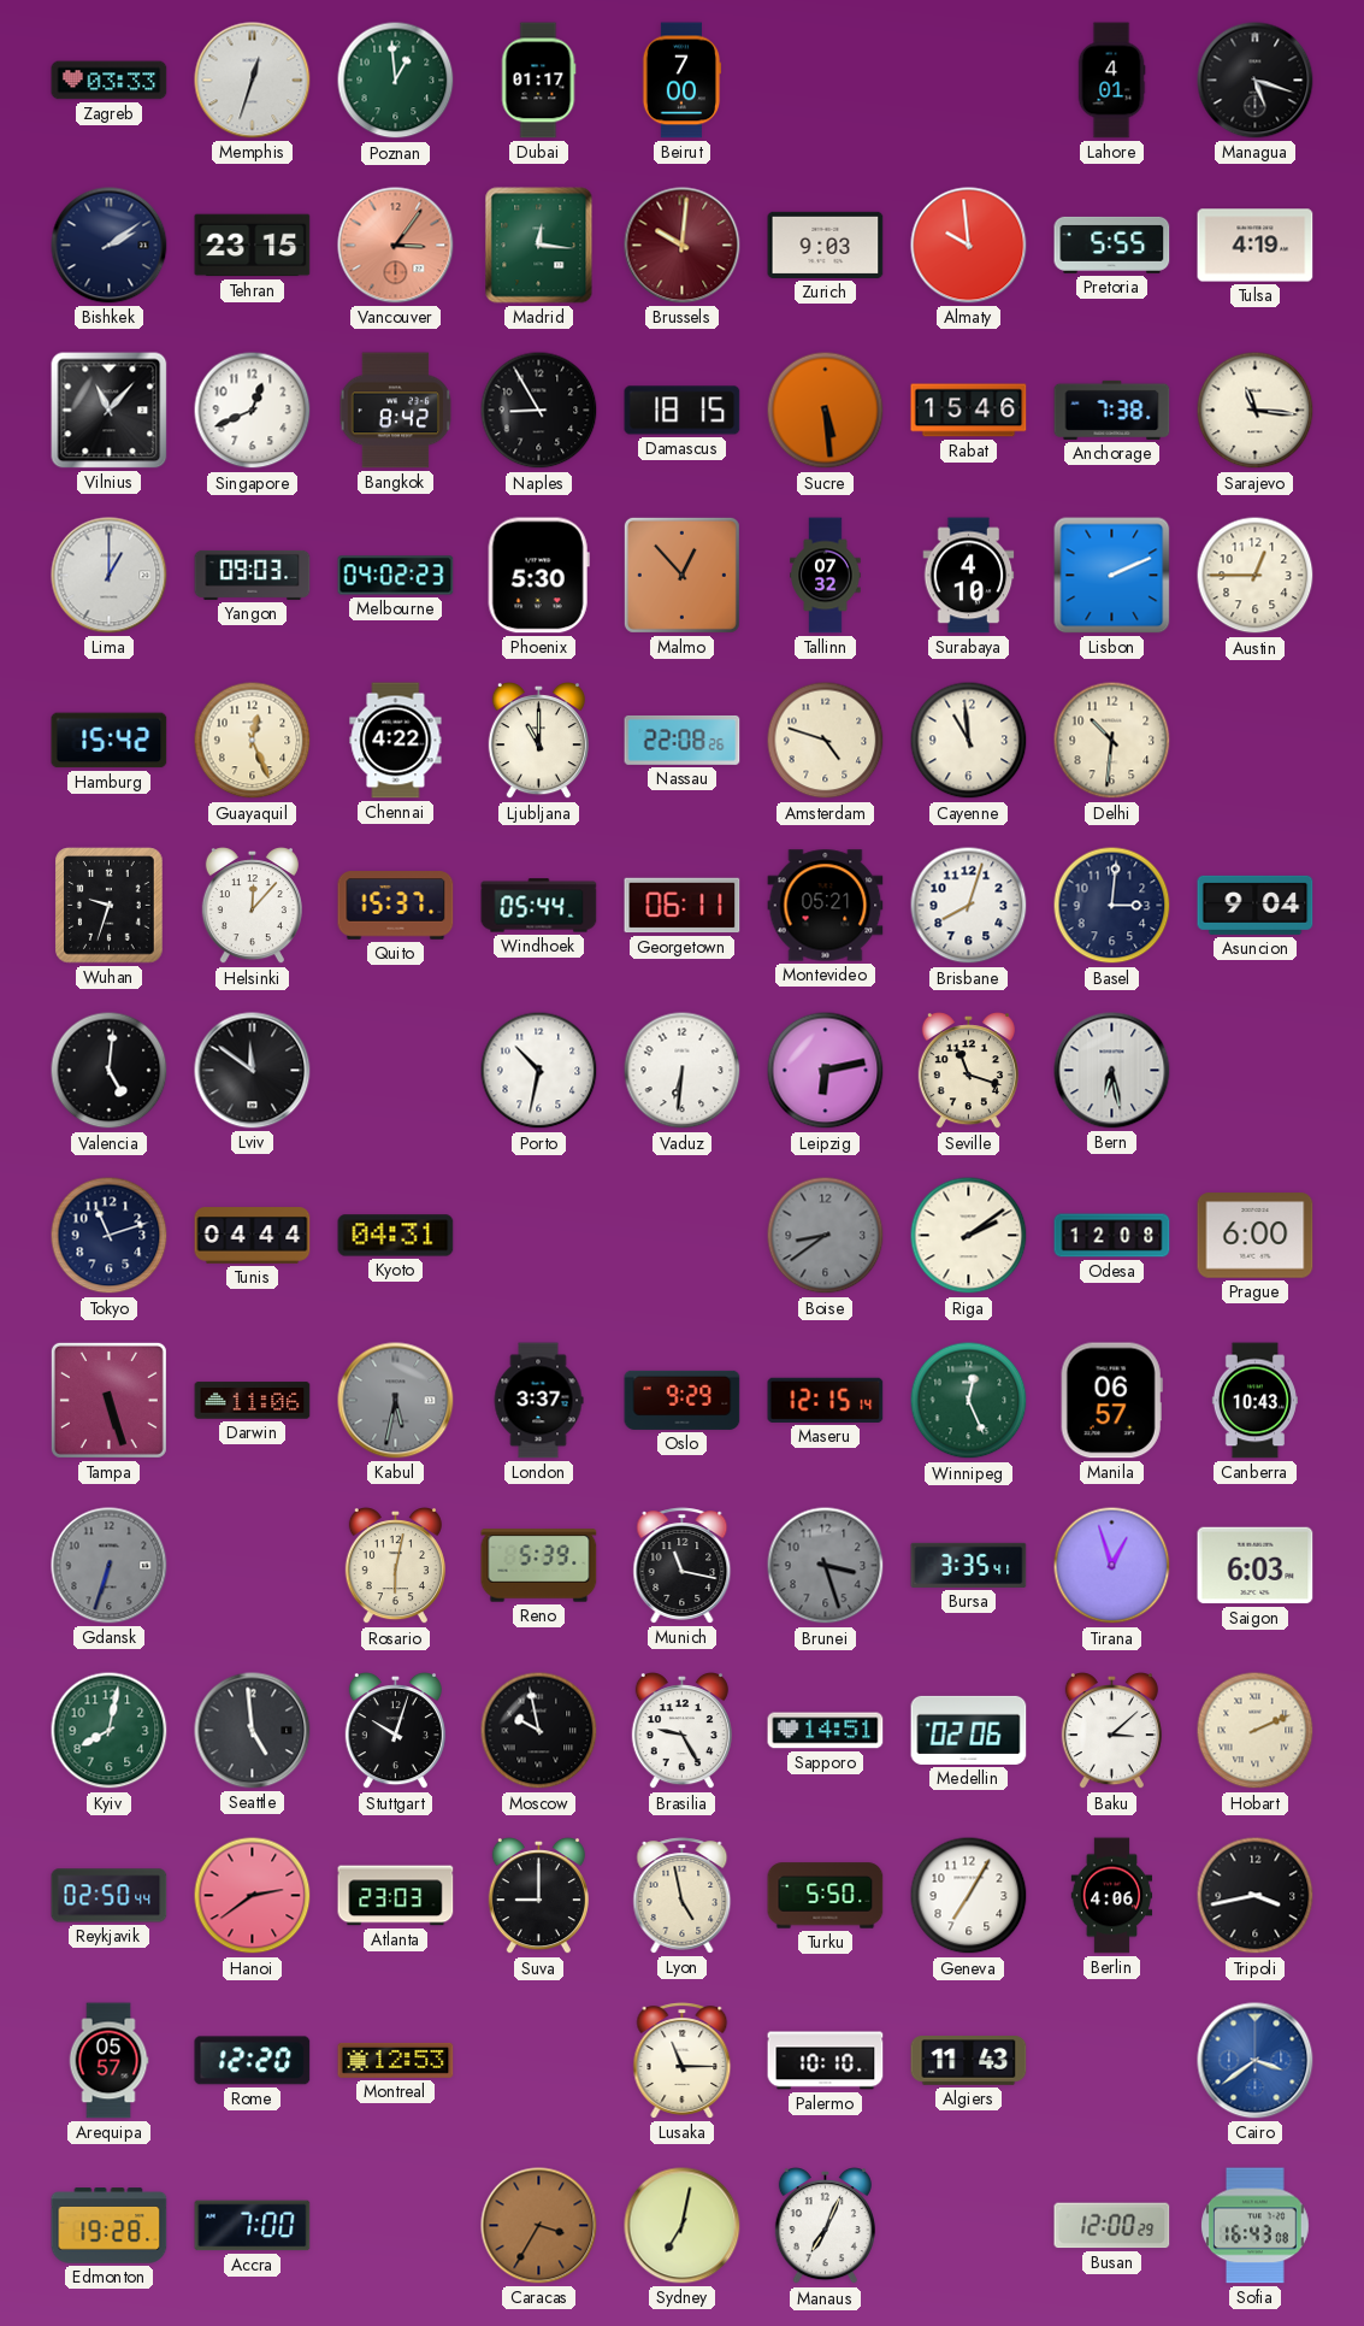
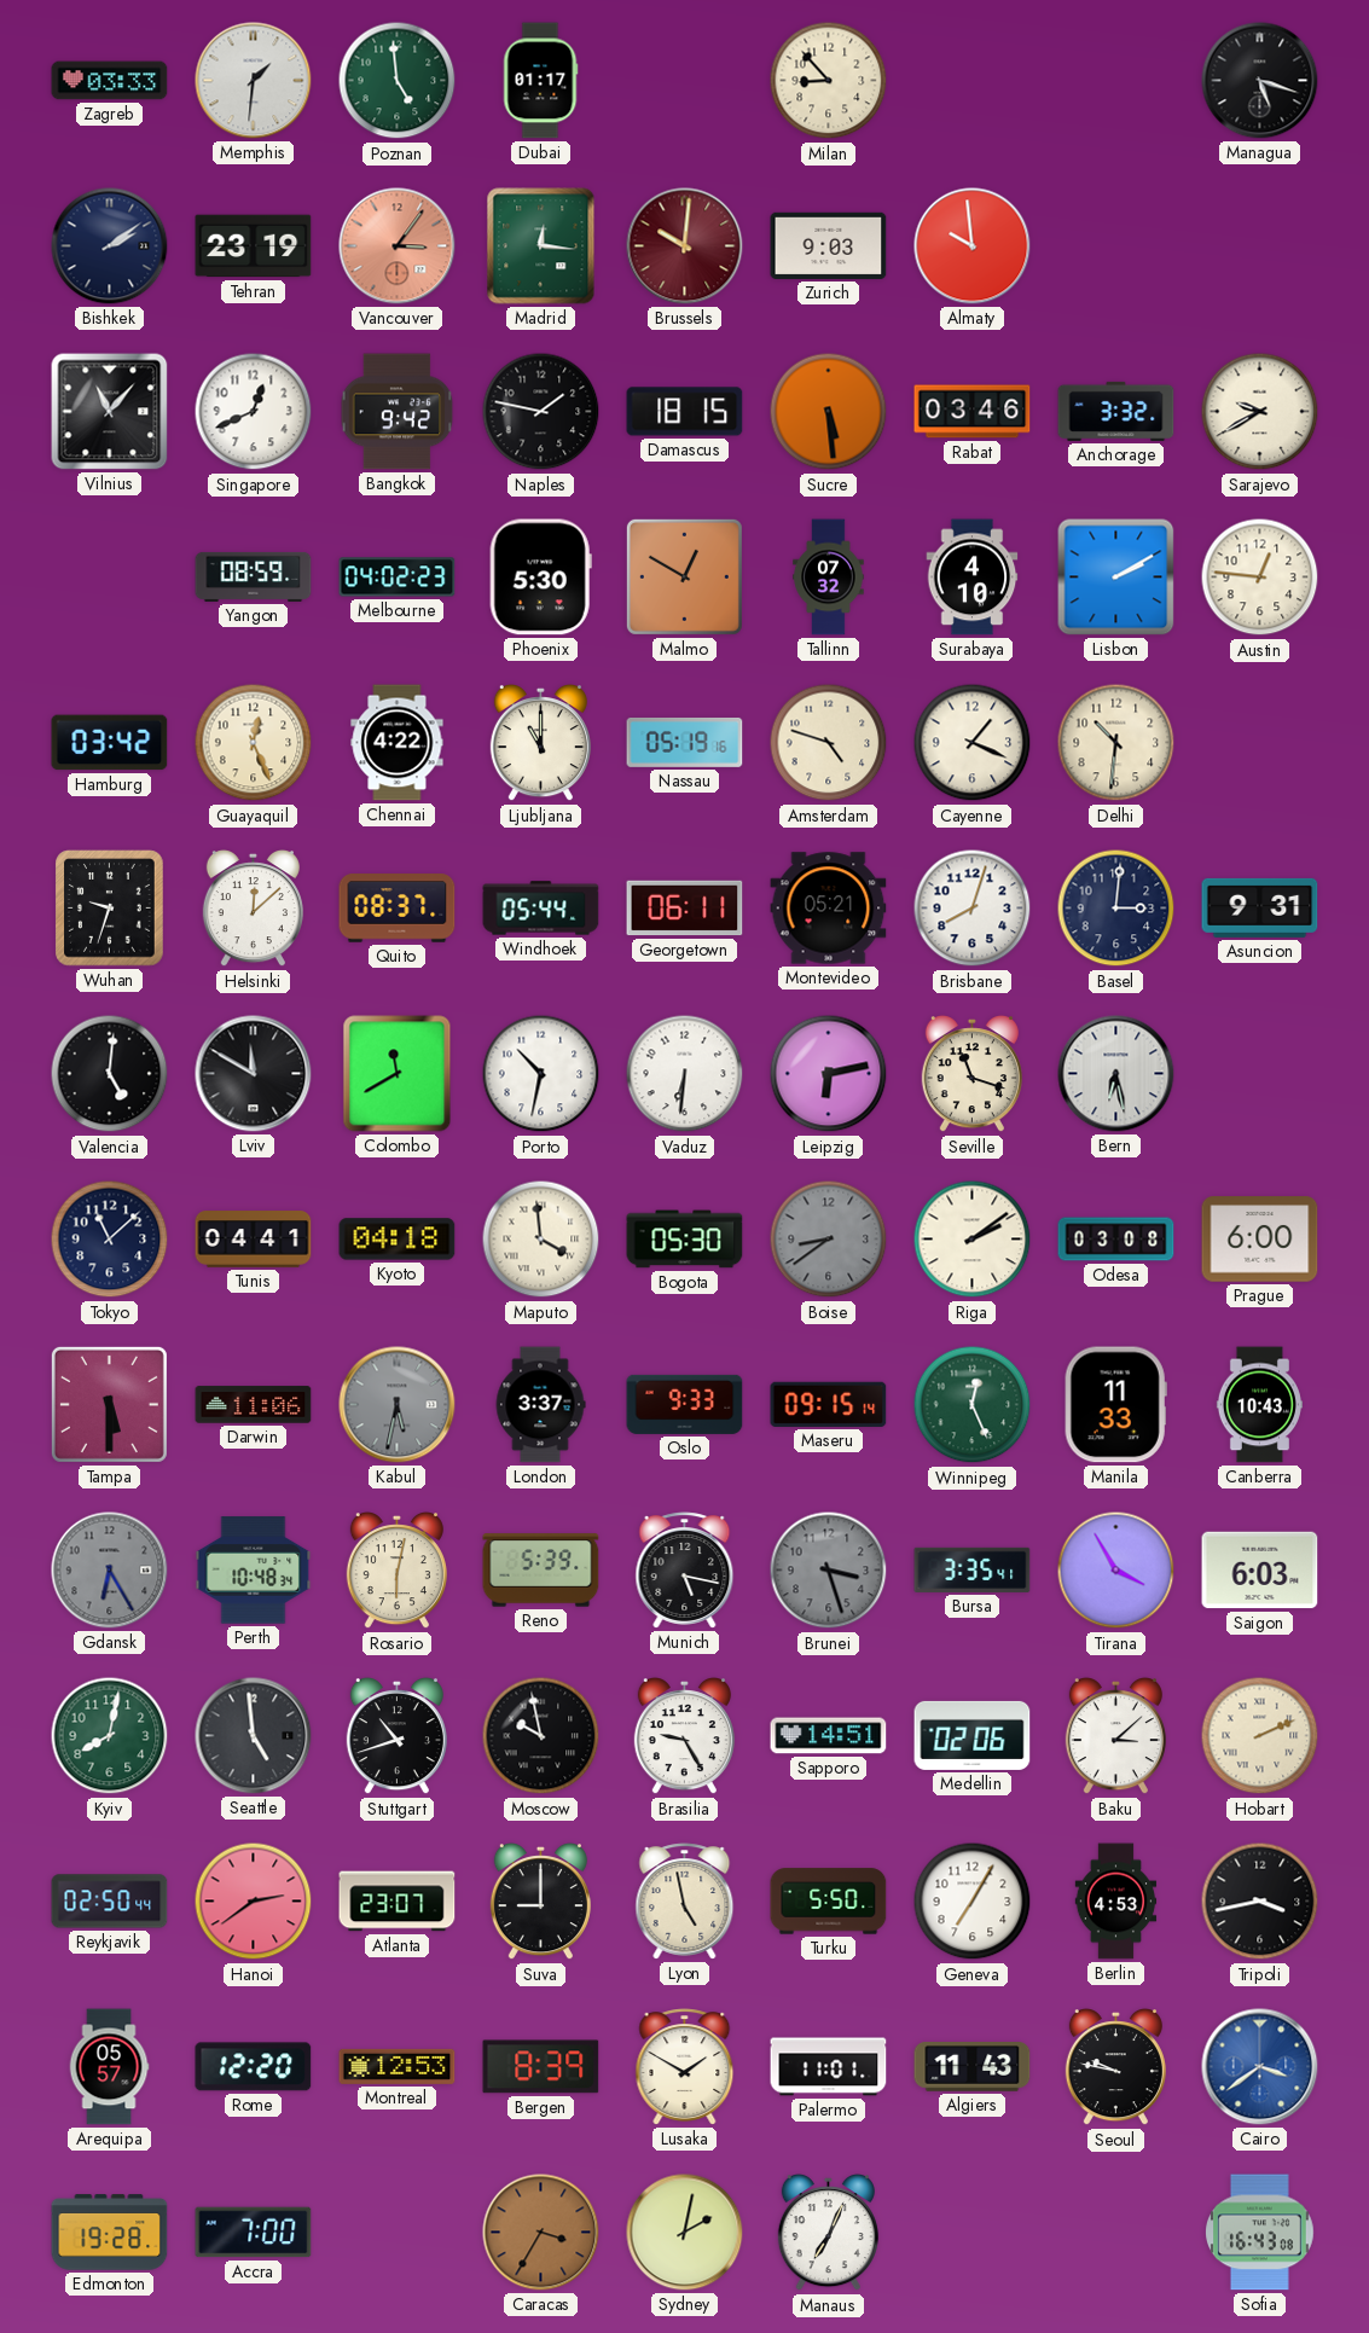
Memphis: 12:33 -> 1:31 (254, 81)
Poznan: 12:59 -> 4:59 (398, 81)
Beirut: 7:00 -> none (681, 81)
Milan: none -> 8:53 (829, 81)
Lahore: 4:01 -> none (1111, 81)
Tehran: 23:15 -> 23:19 (254, 246)
Pretoria: 5:55 -> none (1112, 245)
Tulsa: 4:19 -> none (1256, 246)
Bangkok: 8:42 -> 9:42 (398, 412)
Naples: 8:55 -> 1:47 (541, 412)
Rabat: 15:46 -> 03:46 (973, 412)
Anchorage: 7:38 -> 3:32 (1116, 411)
Sarajevo: 11:16 -> 9:40 (1260, 412)
Lima: 1:00 -> none (110, 576)
Yangon: 09:03 -> 08:59 (254, 576)
Malmo: 12:53 -> 12:50 (684, 576)
Lisbon: 2:11 -> 2:10 (1116, 578)
Austin: 12:45 -> 12:46 (1260, 578)
Hamburg: 15:42 -> 03:42 (110, 743)
Nassau: 22:08 -> 05:19 (685, 742)
Cayenne: 10:59 -> 1:19 (973, 743)
Helsinki: 12:07 -> 12:08 (253, 910)
Quito: 15:37 -> 08:37 (398, 909)
Asuncion: 9:04 -> 9:31 (1260, 907)
Lviv: 11:51 -> 11:50 (254, 1074)
Colombo: none -> 11:40 (398, 1074)
Tokyo: 11:12 -> 11:08 (110, 1240)
Tunis: 04:44 -> 04:41 (254, 1240)
Kyoto: 04:31 -> 04:18 (398, 1240)
Maputo: none -> 3:59 (541, 1240)
Bogota: none -> 05:30 (685, 1240)
Odesa: 12:08 -> 03:08 (1116, 1240)
Tampa: 5:27 -> 5:30 (109, 1404)
Oslo: 9:29 -> 9:33 (685, 1404)
Maseru: 12:15 -> 09:15 (829, 1404)
Manila: 06:57 -> 11:33 (1115, 1405)
Gdansk: 6:33 -> 6:25 (110, 1571)
Perth: none -> 10:48 (254, 1571)
Munich: 11:17 -> 5:17 (685, 1571)
Tirana: 12:57 -> 3:55 (1116, 1571)
Stuttgart: 10:03 -> 10:42 (396, 1737)
Atlanta: 23:03 -> 23:07 (398, 1902)
Berlin: 4:06 -> 4:53 (1116, 1902)
Bergen: none -> 8:39 (541, 2067)
Lusaka: 11:15 -> 1:50 (685, 2067)
Palermo: 10:10 -> 11:01 (829, 2067)
Seoul: none -> 9:47 (1115, 2068)
Sydney: 7:02 -> 2:02 (685, 2233)
Busan: 12:00 -> none (1112, 2226)
